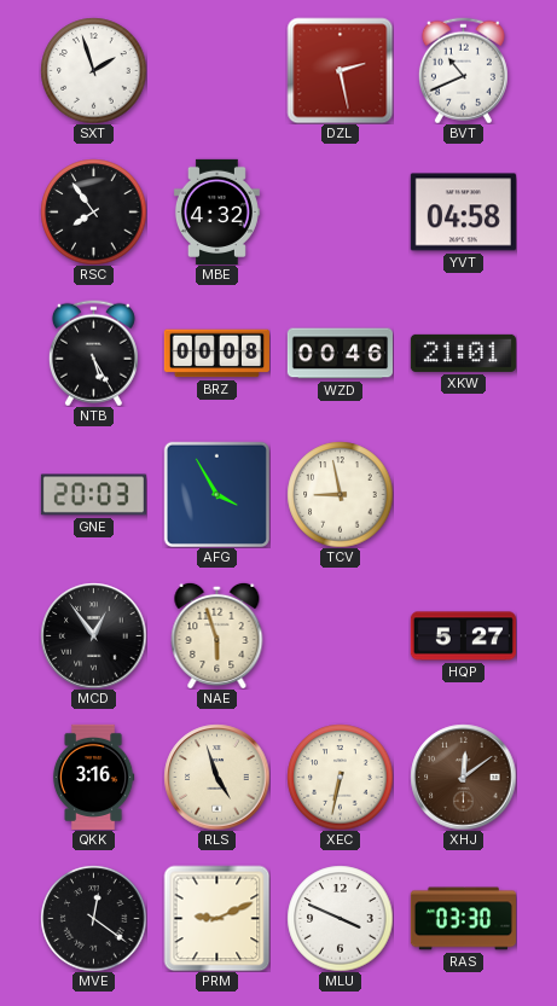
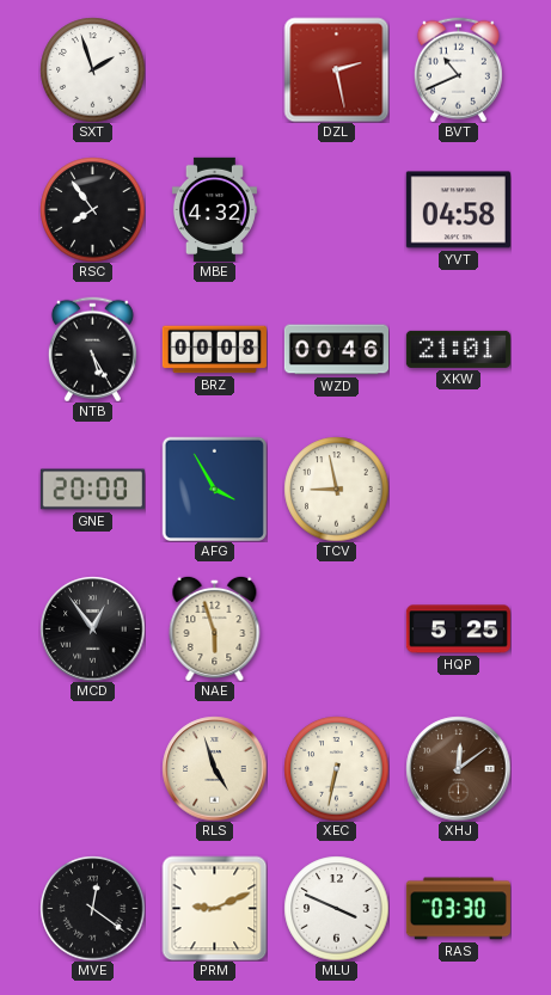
GNE: 20:03 -> 20:00 (92, 490)
HQP: 5:27 -> 5:25 (458, 629)
QKK: 3:16 -> none (93, 777)
